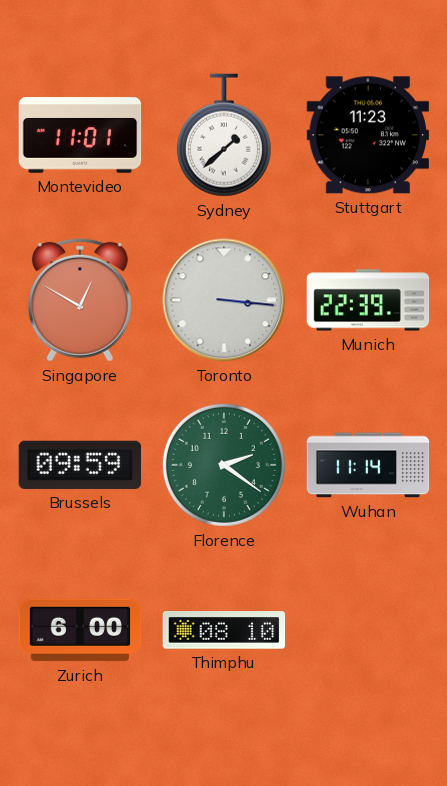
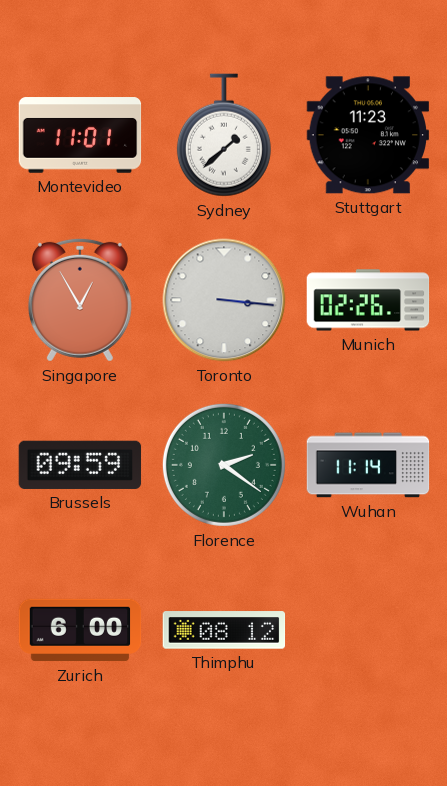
Singapore: 12:50 -> 12:55 (80, 300)
Munich: 22:39 -> 02:26 (368, 300)
Thimphu: 08:10 -> 08:12 (224, 630)
